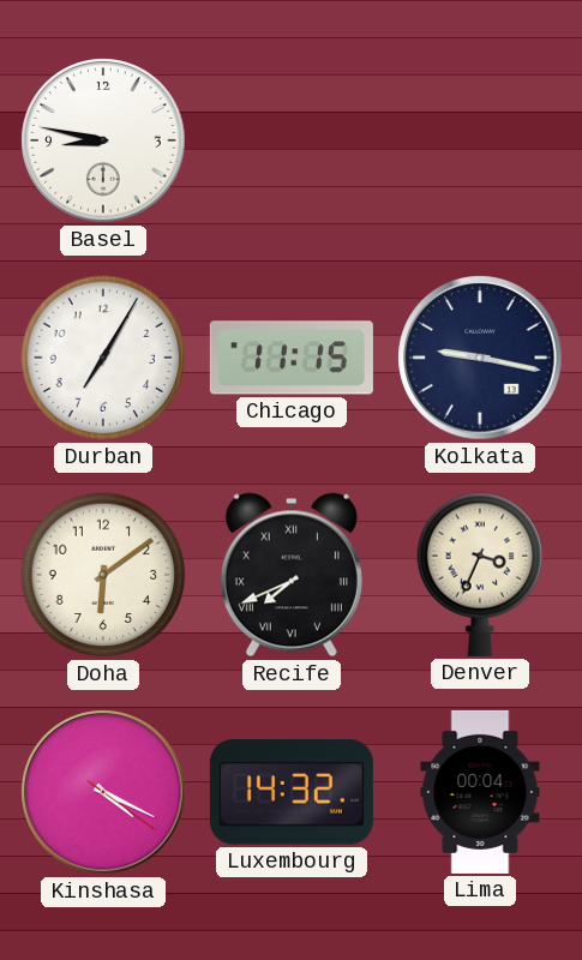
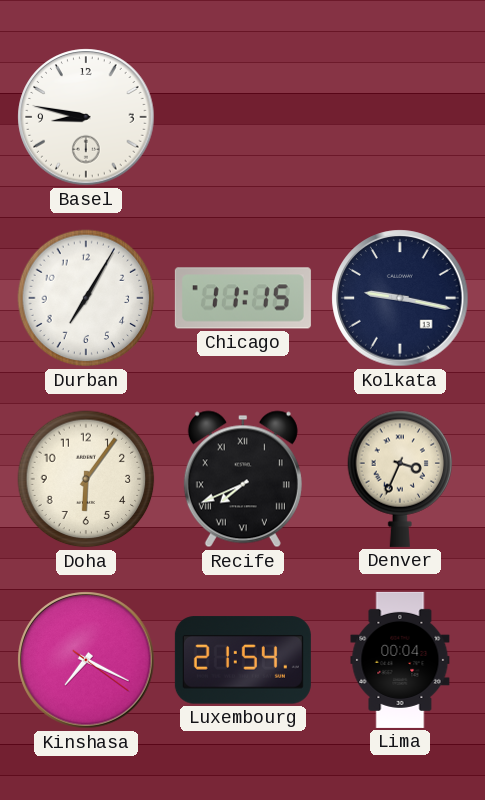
Doha: 6:09 -> 6:06 (86, 479)
Kinshasa: 4:19 -> 7:19 (86, 660)
Luxembourg: 14:32 -> 21:54 (243, 660)
